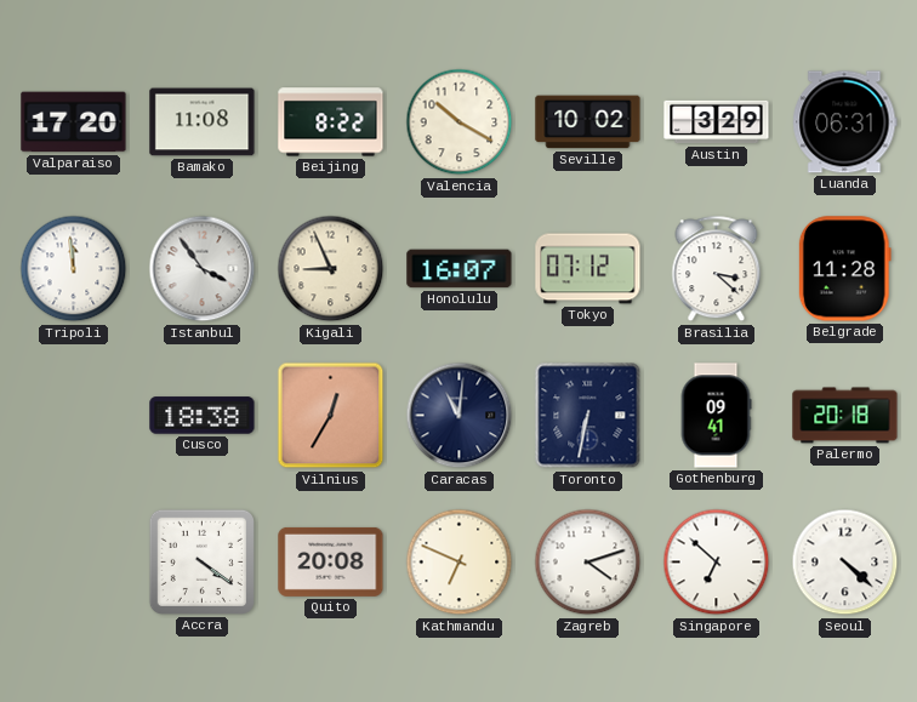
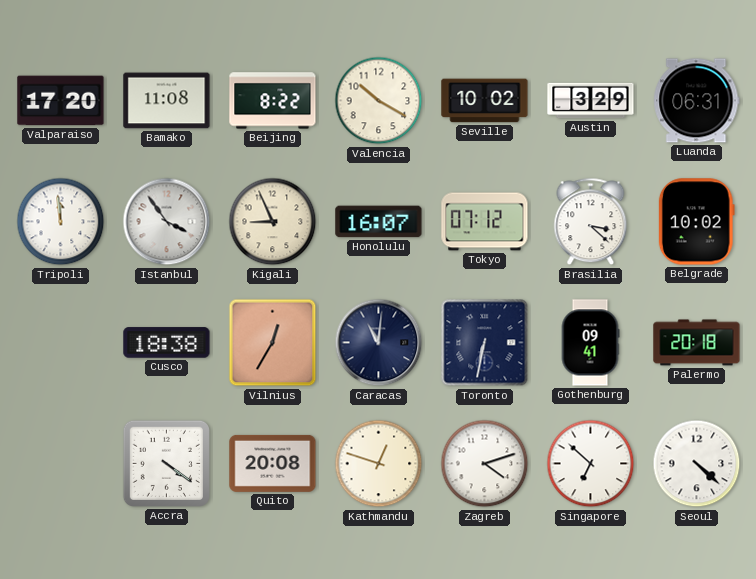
Belgrade: 11:28 -> 10:02 (696, 222)
Kathmandu: 6:49 -> 12:48 (379, 464)
